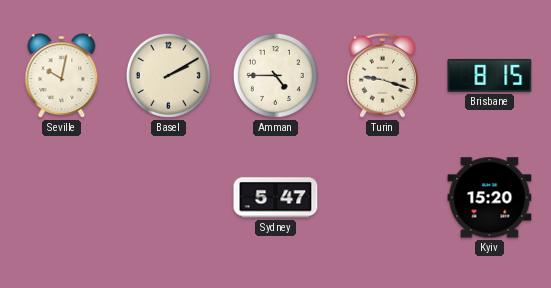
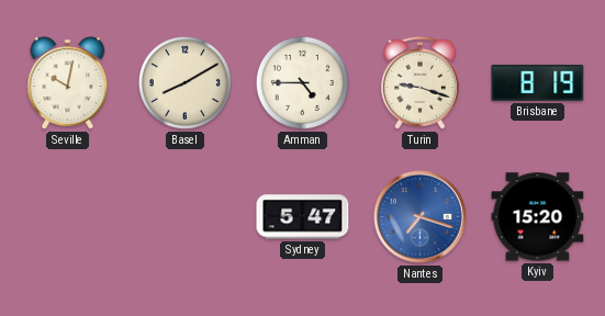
Basel: 2:10 -> 8:10 (184, 82)
Brisbane: 8:15 -> 8:19 (538, 82)
Nantes: none -> 7:18 (419, 216)
